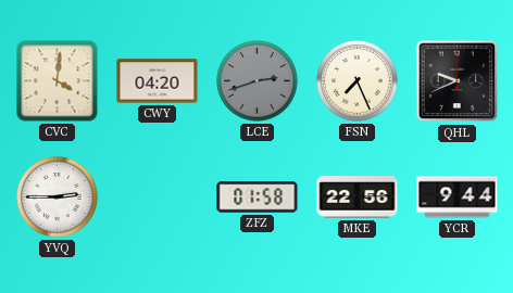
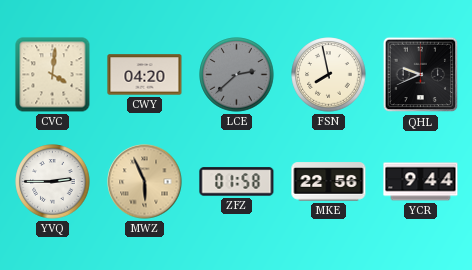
LCE: 2:42 -> 2:38 (237, 75)
FSN: 7:26 -> 7:58 (329, 75)
MWZ: none -> 5:56 (145, 182)
